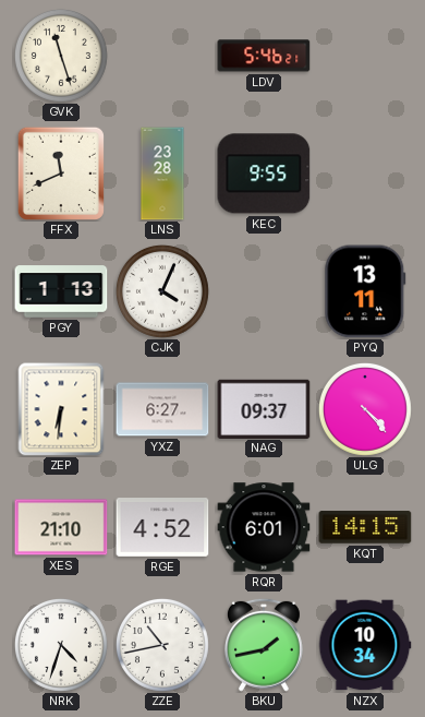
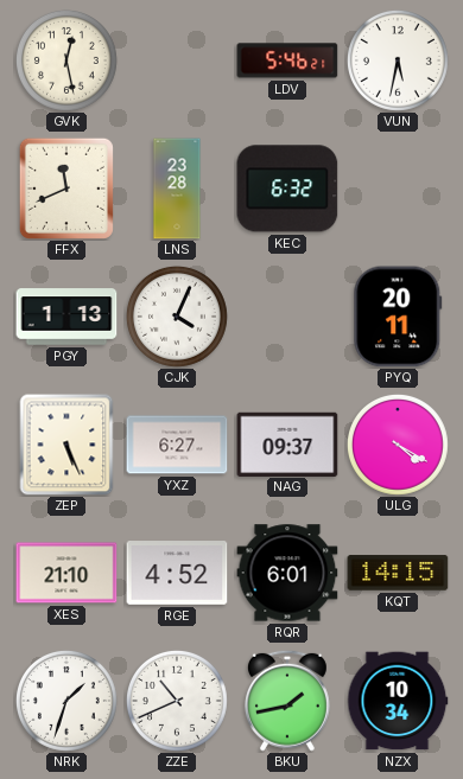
GVK: 11:27 -> 12:28 (66, 60)
VUN: none -> 5:32 (398, 60)
KEC: 9:55 -> 6:32 (287, 189)
PYQ: 13:11 -> 20:11 (398, 317)
ZEP: 6:31 -> 5:26 (66, 445)
ULG: 4:23 -> 4:20 (398, 445)
NRK: 4:33 -> 1:33 (66, 701)
ZZE: 10:43 -> 10:41 (177, 701)
